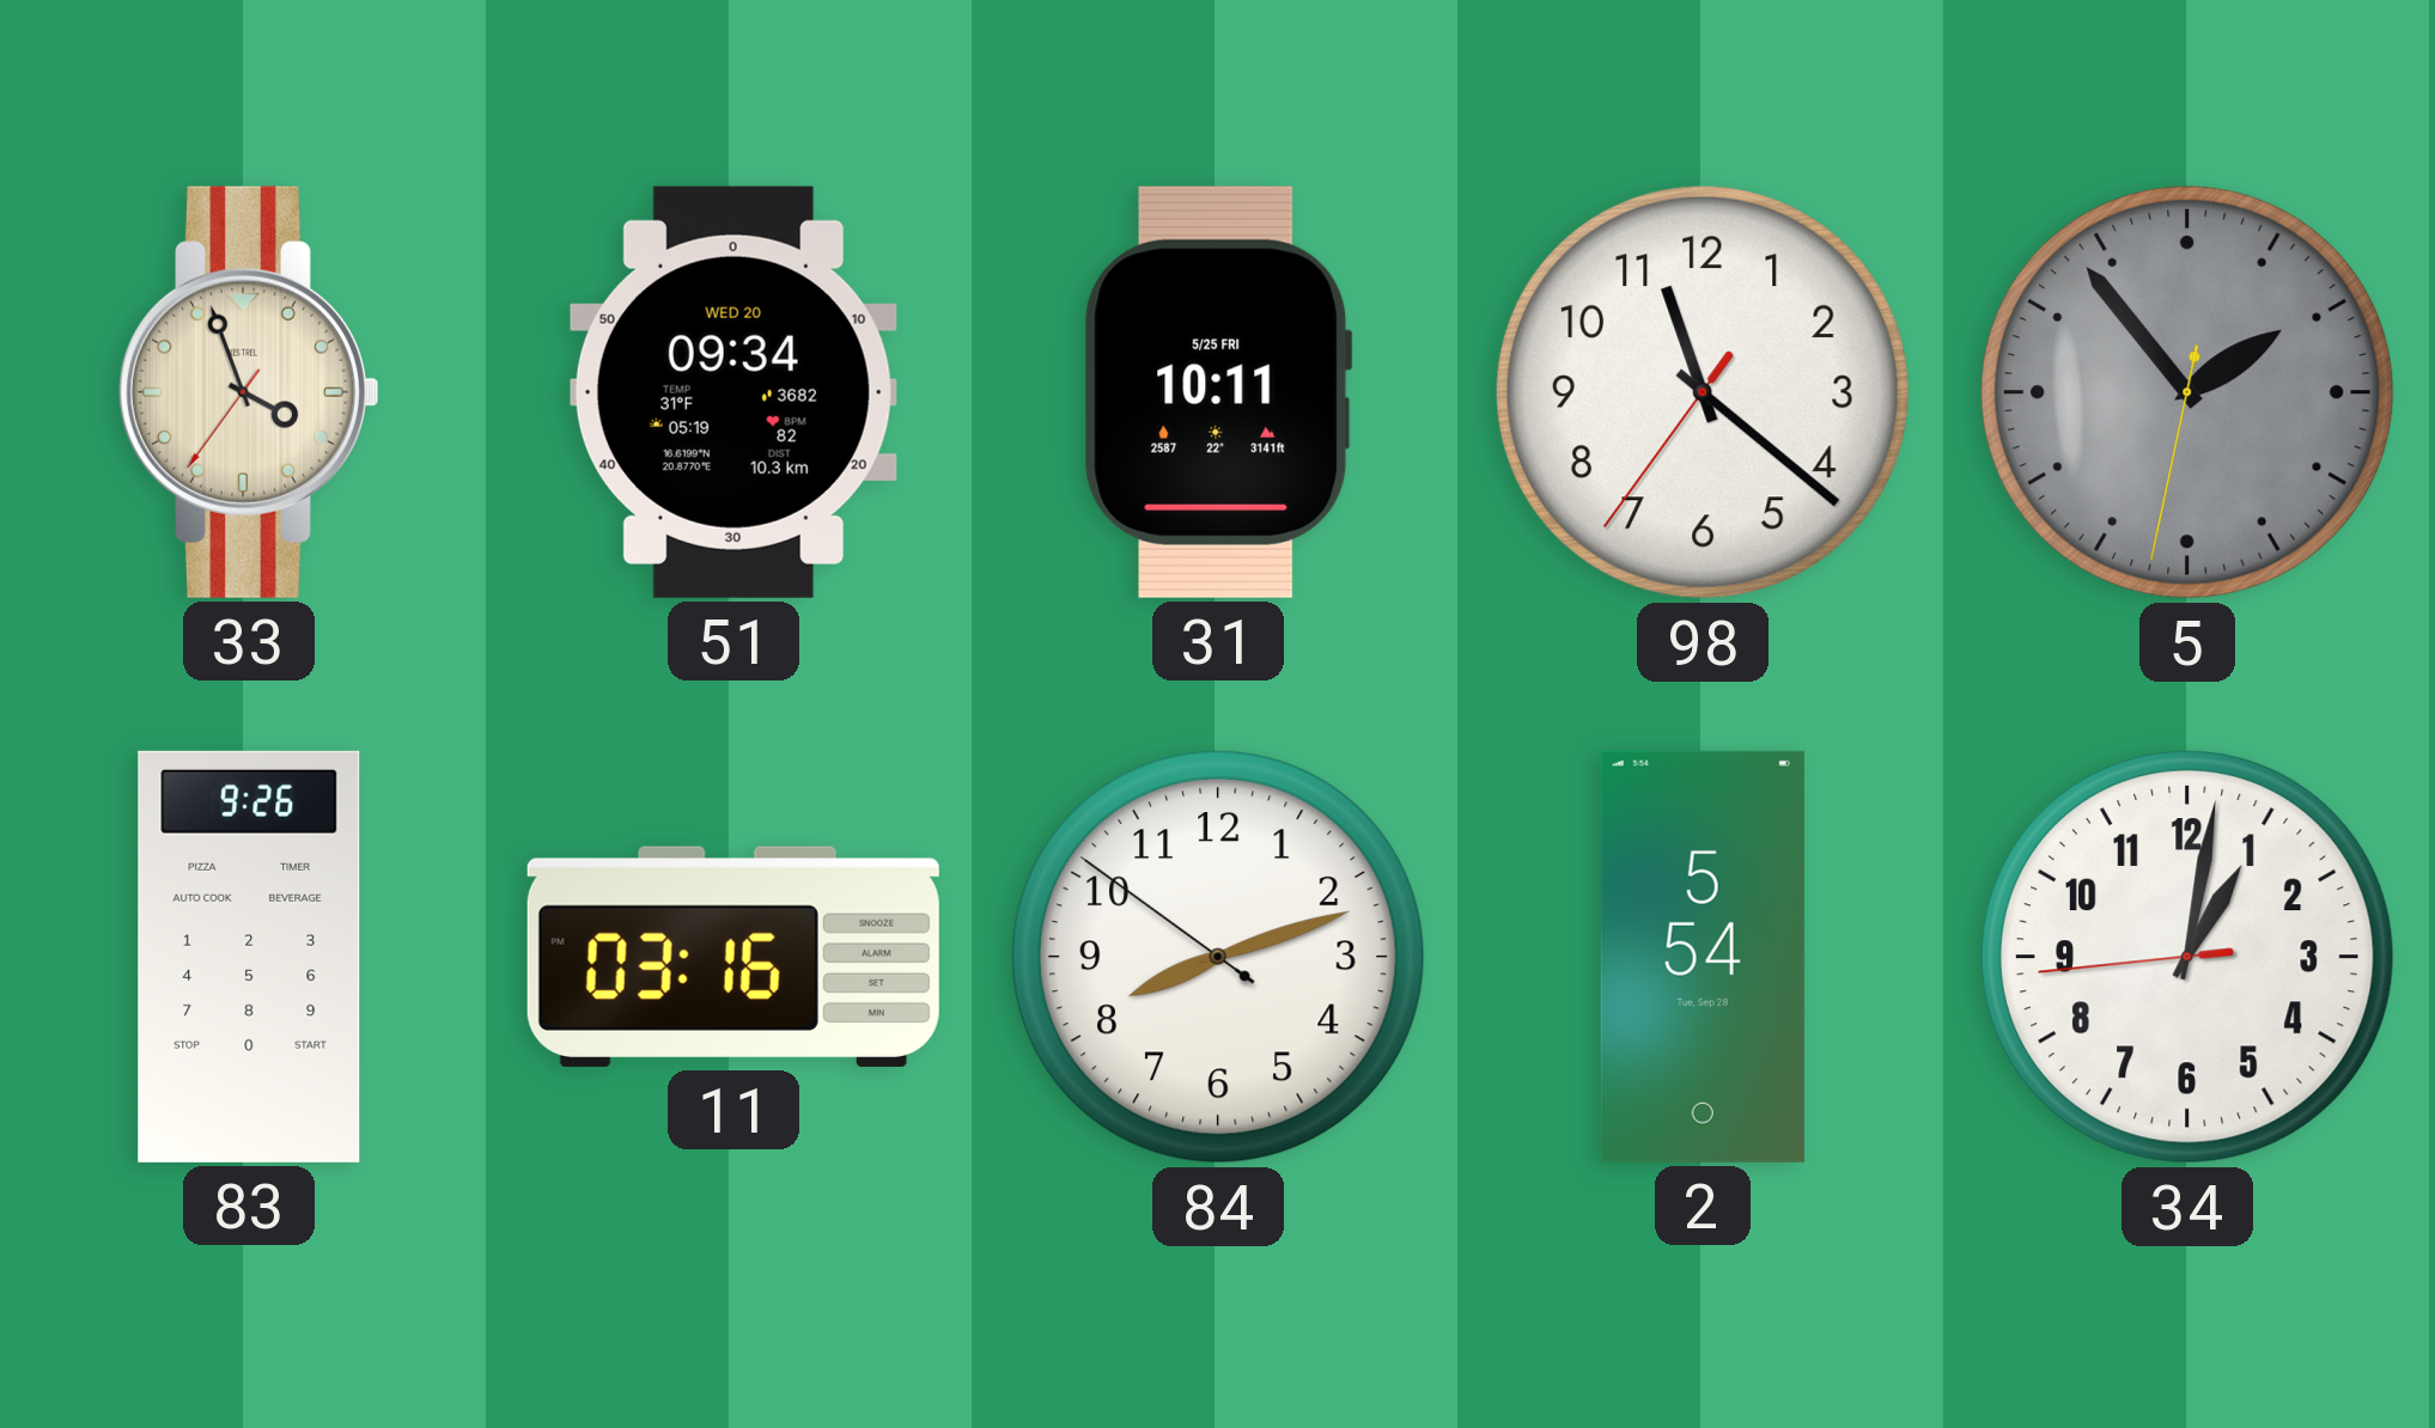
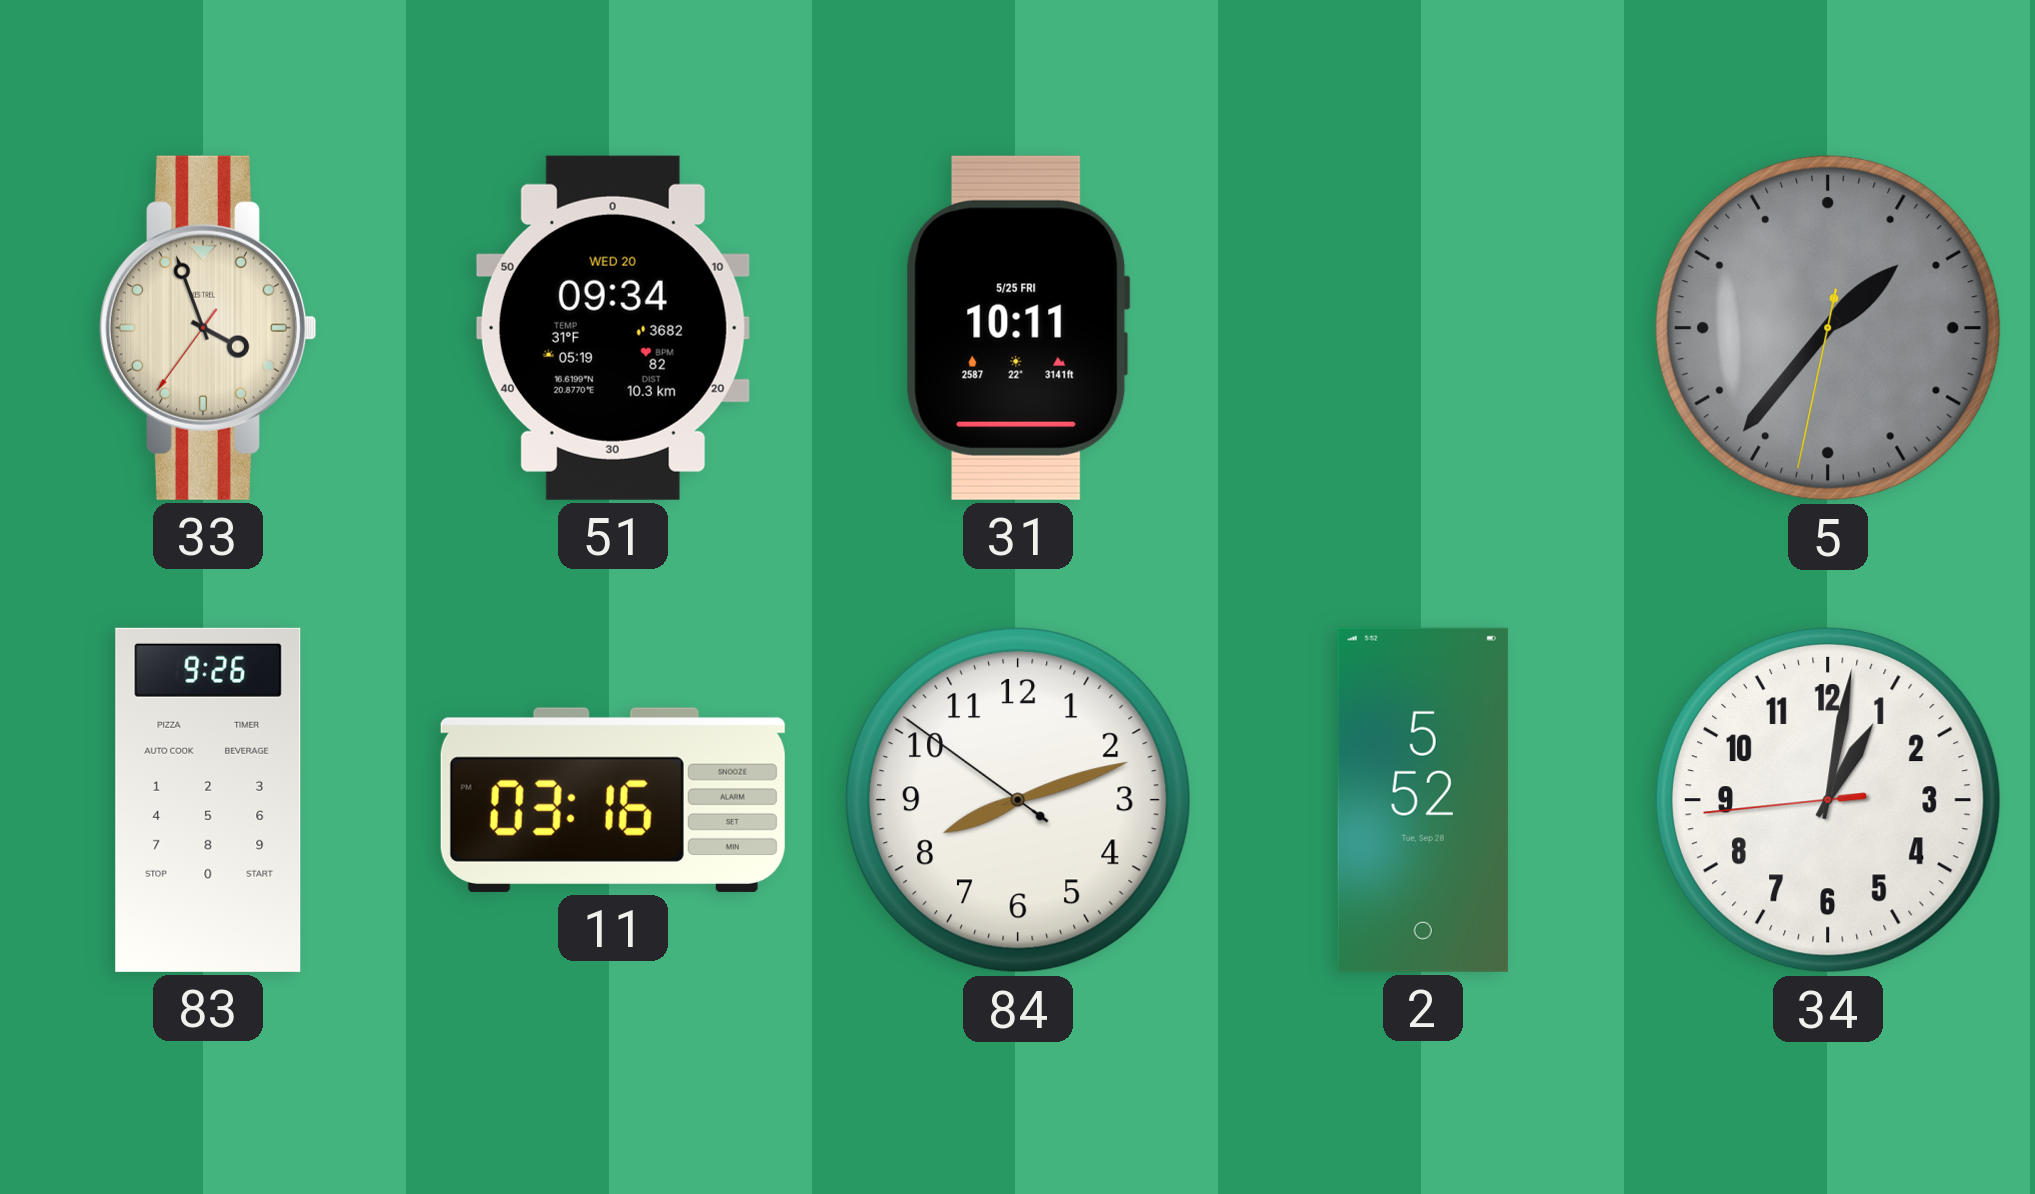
98: 11:21 -> none (1703, 392)
5: 1:53 -> 1:36 (1828, 328)
2: 5:54 -> 5:52 (1423, 800)
